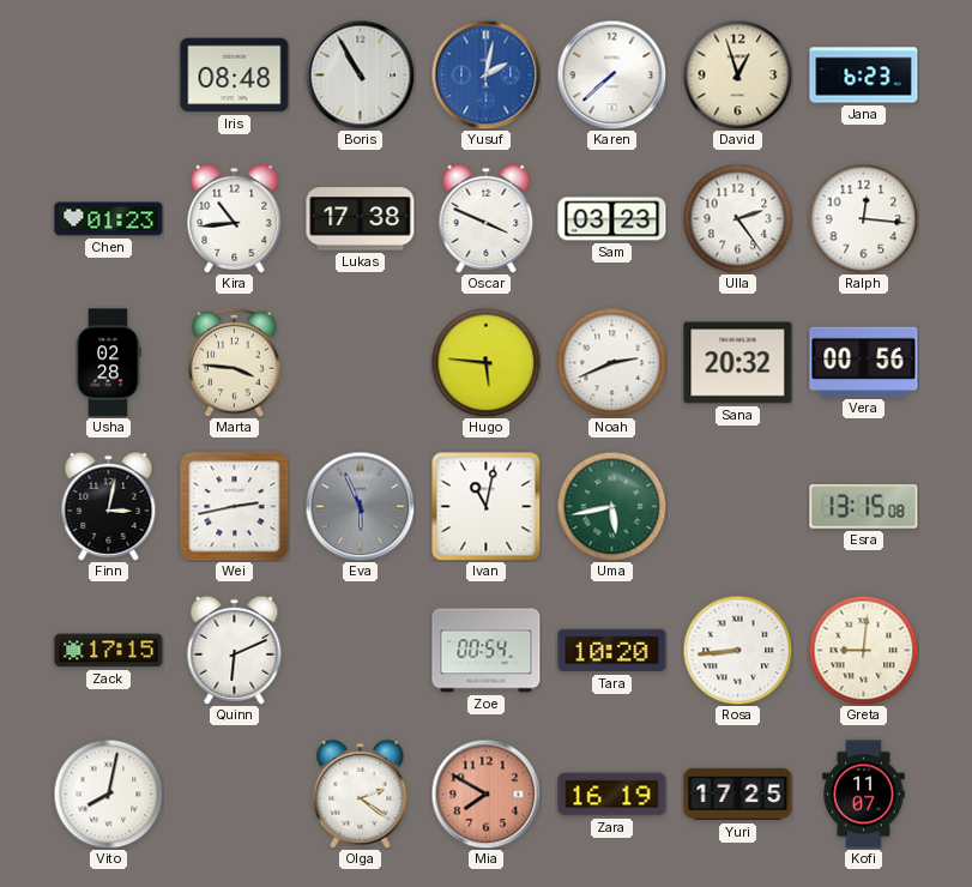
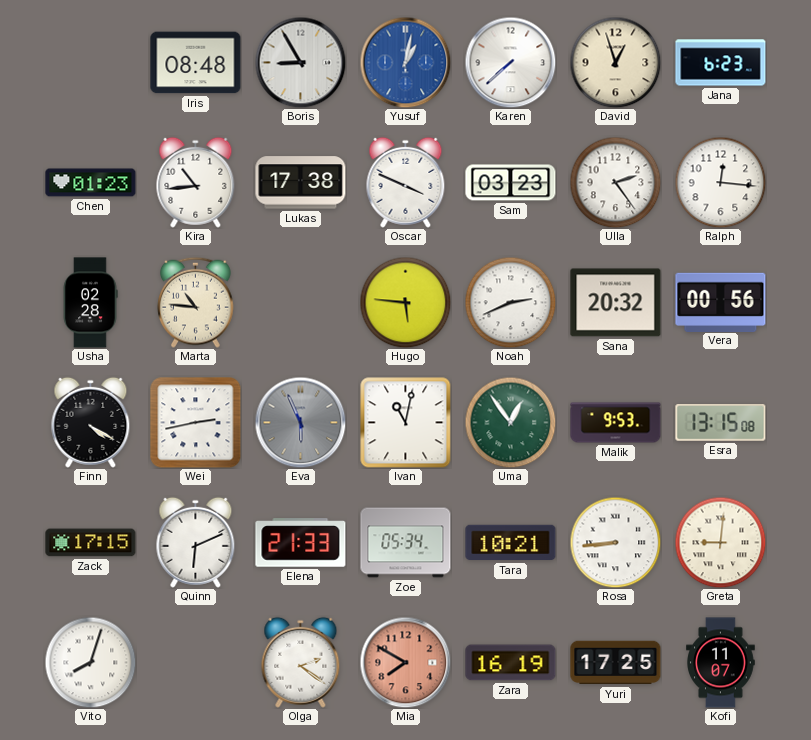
Boris: 10:55 -> 8:55 (300, 62)
Yusuf: 2:02 -> 1:02 (405, 62)
Marta: 3:46 -> 10:46 (196, 302)
Finn: 3:02 -> 4:20 (91, 422)
Uma: 5:43 -> 12:54 (510, 422)
Malik: none -> 9:53 (616, 423)
Elena: none -> 21:33 (301, 543)
Zoe: 00:54 -> 05:34 (406, 543)
Tara: 10:20 -> 10:21 (511, 543)
Vito: 8:02 -> 8:03 (90, 662)
